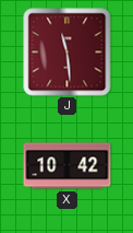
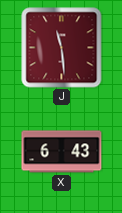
X: 10:42 -> 6:43 (62, 152)
